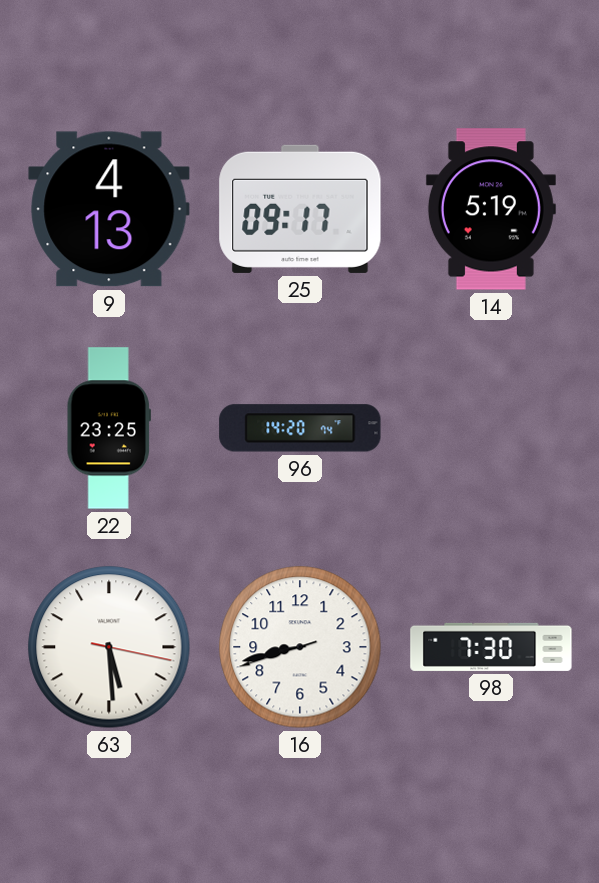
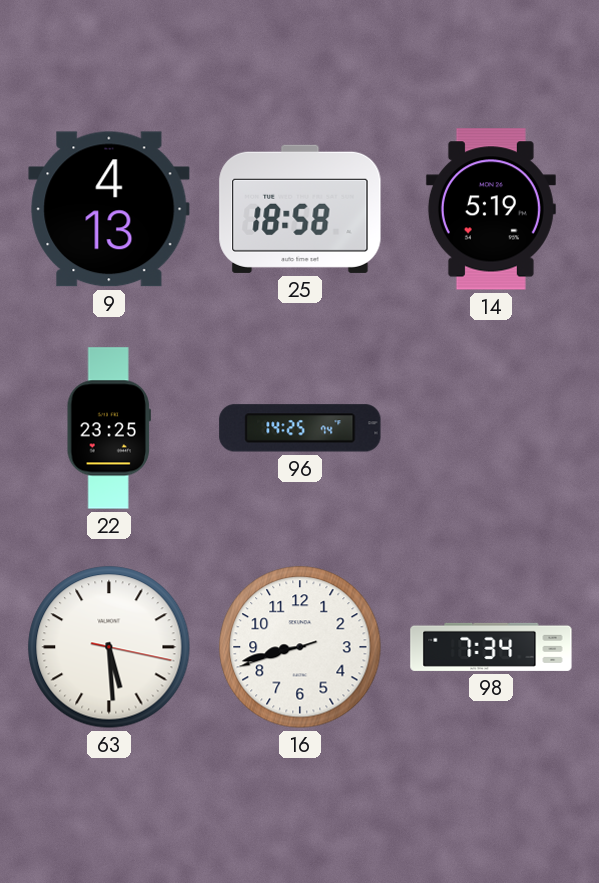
25: 09:17 -> 18:58 (300, 209)
96: 14:20 -> 14:25 (300, 428)
98: 7:30 -> 7:34 (491, 647)
